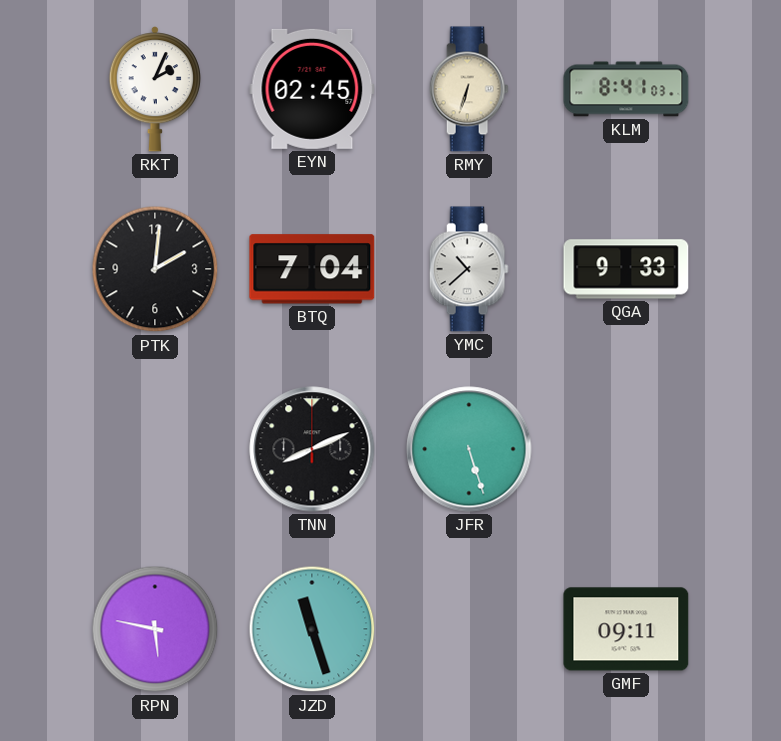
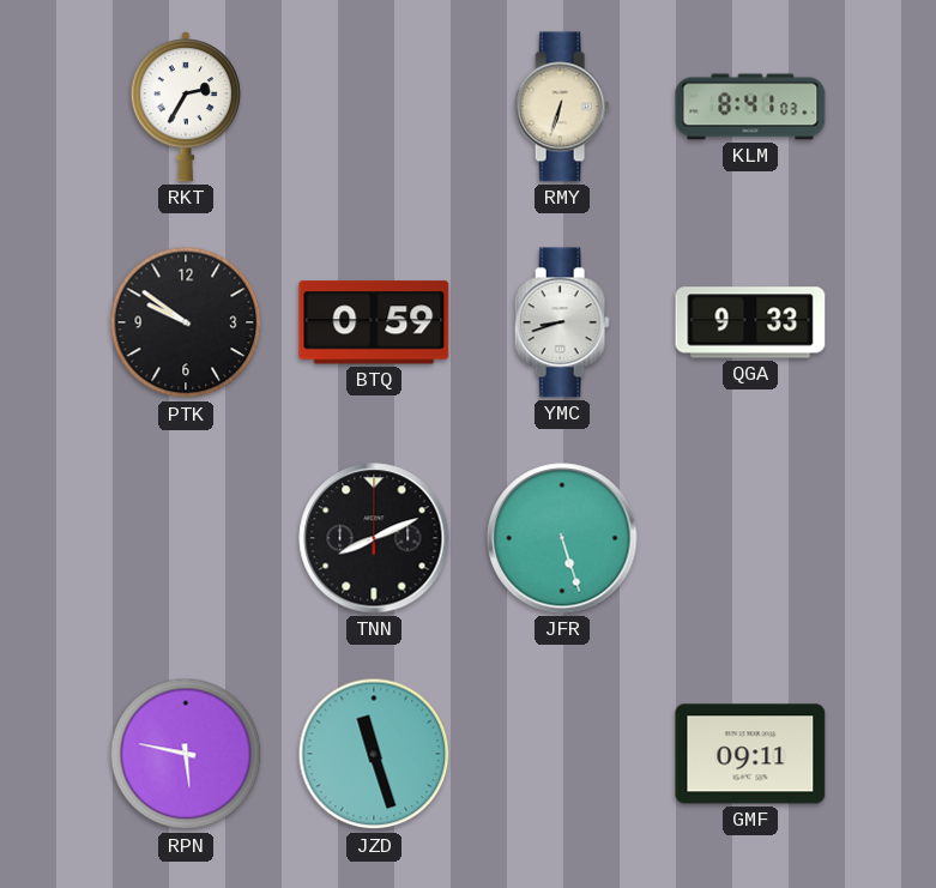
RKT: 2:04 -> 2:35 (186, 108)
EYN: 02:45 -> none (312, 89)
PTK: 2:01 -> 9:51 (186, 322)
BTQ: 7:04 -> 0:59 (374, 322)
YMC: 10:38 -> 8:42 (562, 322)
